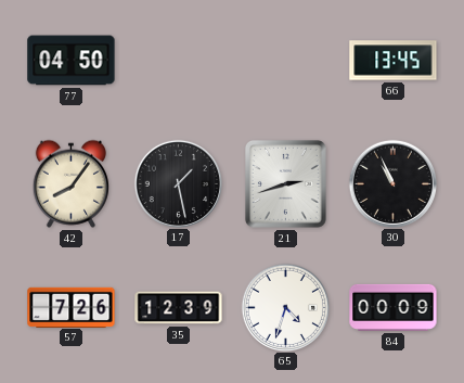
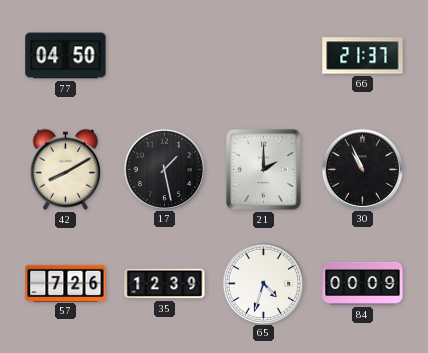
66: 13:45 -> 21:37 (363, 56)
42: 8:06 -> 8:10 (65, 169)
21: 2:42 -> 2:00 (263, 169)
